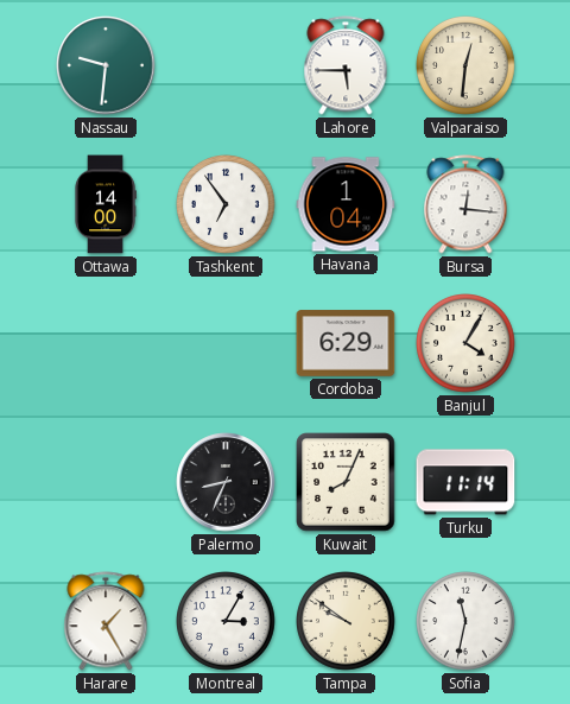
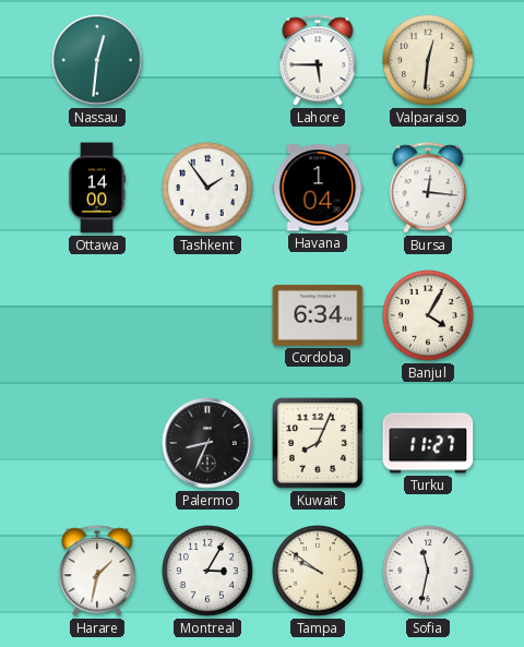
Nassau: 9:31 -> 12:31 (97, 60)
Tashkent: 6:54 -> 1:54 (209, 189)
Cordoba: 6:29 -> 6:34 (318, 315)
Turku: 11:14 -> 11:27 (428, 443)
Harare: 1:25 -> 1:32 (97, 571)
